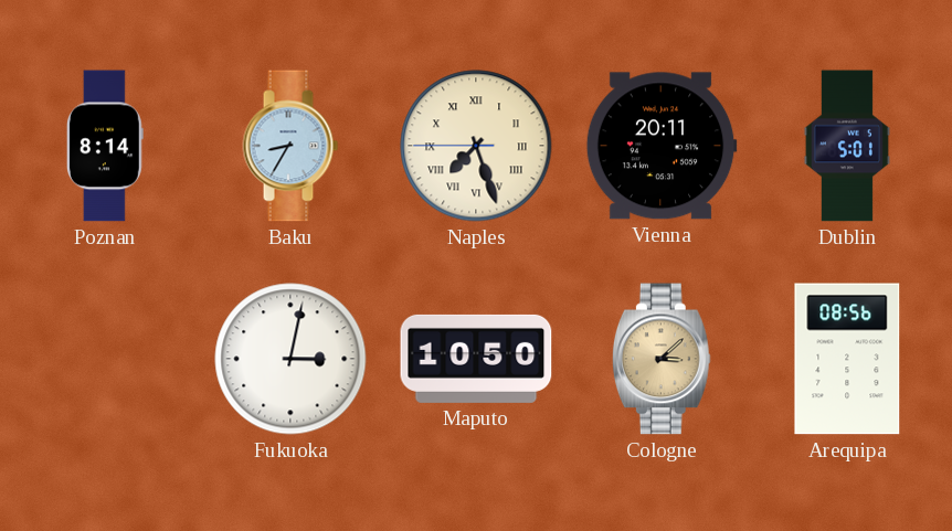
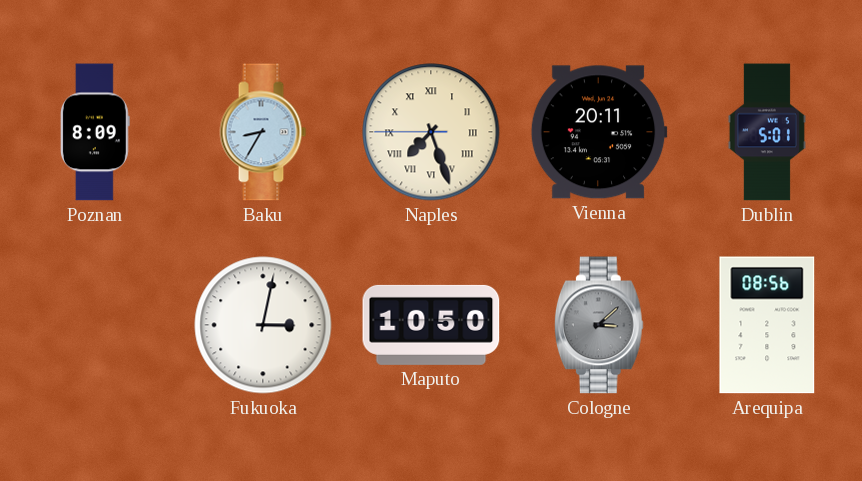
Poznan: 8:14 -> 8:09 (95, 132)
Cologne dial: champagne -> grey (599, 325)
